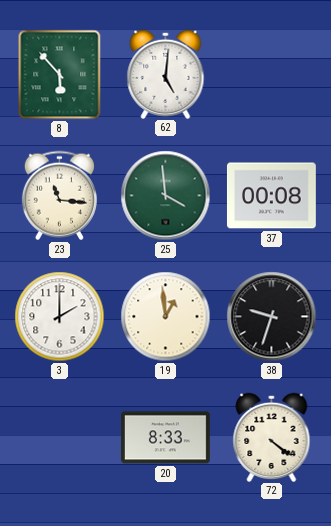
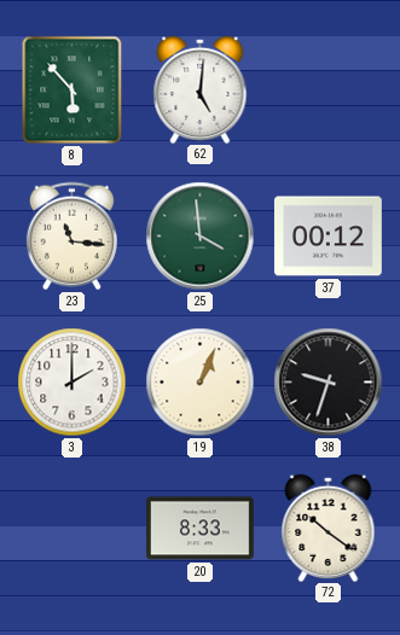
37: 00:08 -> 00:12 (329, 237)
19: 12:59 -> 1:04 (201, 383)
72: 4:21 -> 10:21 (329, 528)
